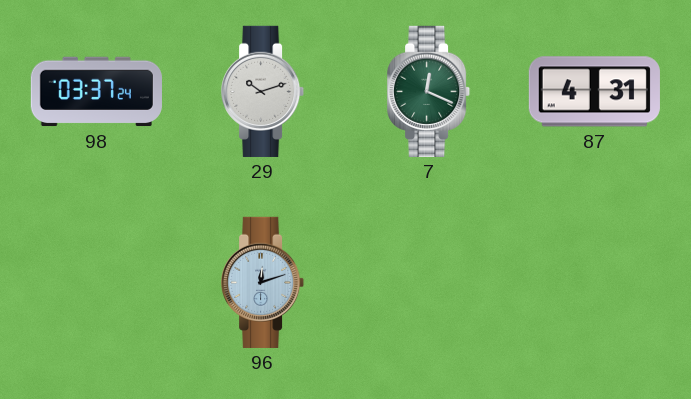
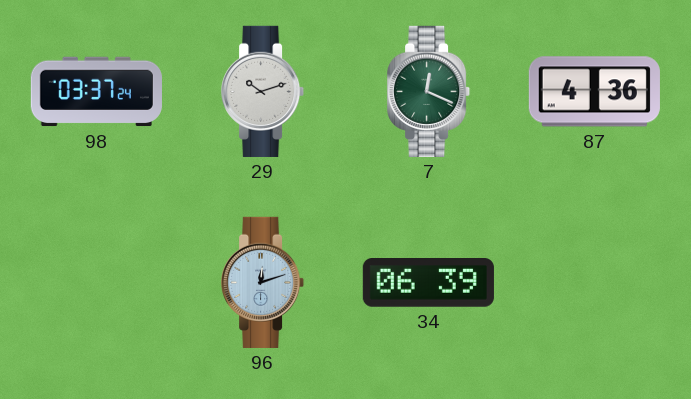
87: 4:31 -> 4:36 (594, 92)
34: none -> 06:39 (428, 283)
